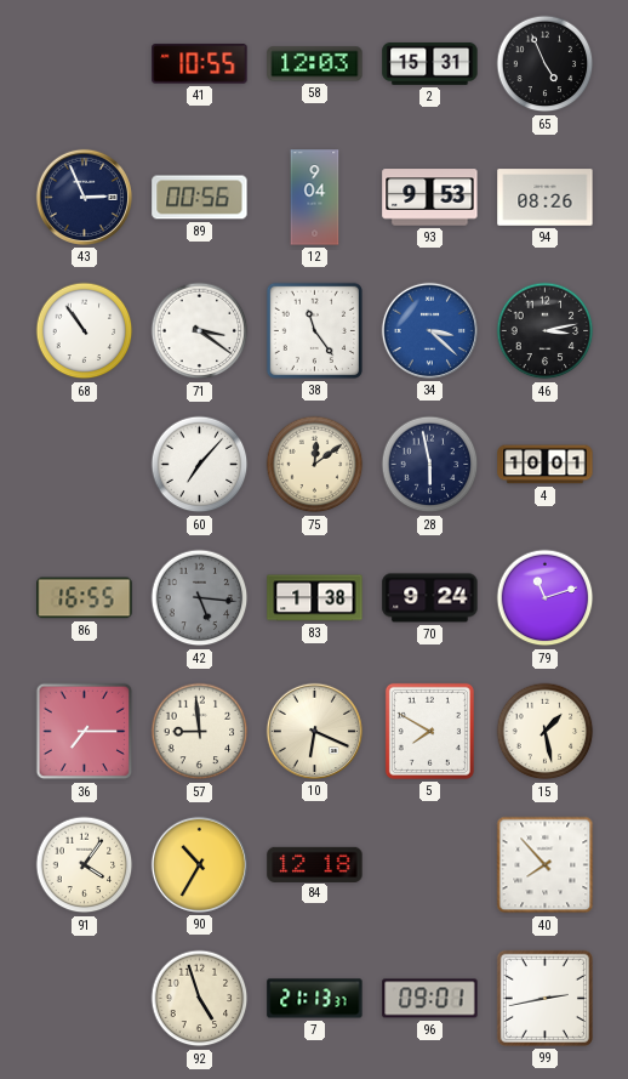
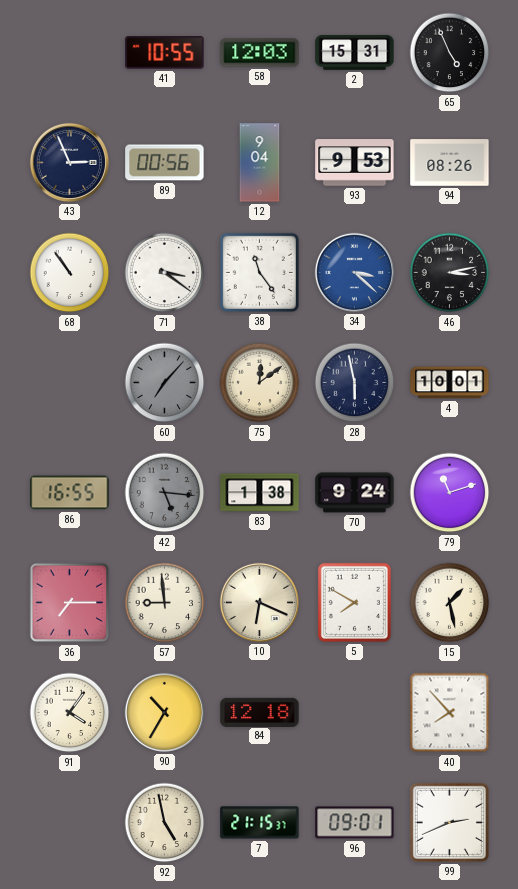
60 dial: white -> grey (165, 383)
92: 4:57 -> 4:58 (165, 823)
7: 21:13 -> 21:15 (260, 823)
99: 2:43 -> 2:41 (449, 822)
